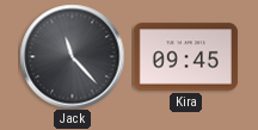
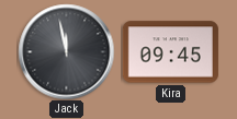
Jack: 11:23 -> 11:58 (66, 51)
